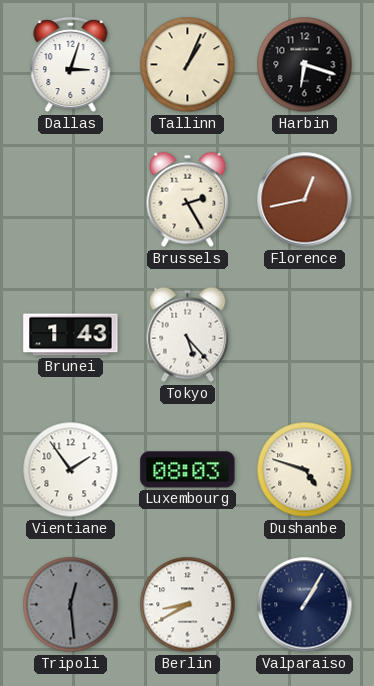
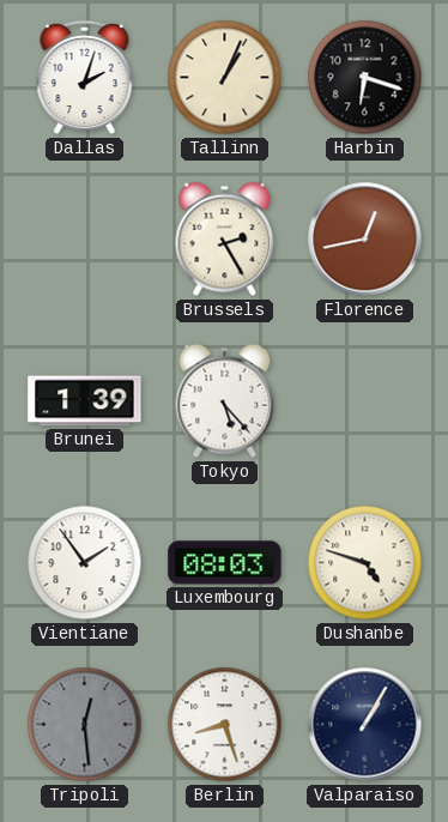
Dallas: 3:03 -> 2:03 (85, 78)
Brunei: 1:43 -> 1:39 (85, 401)
Berlin: 8:40 -> 8:27 (225, 725)
